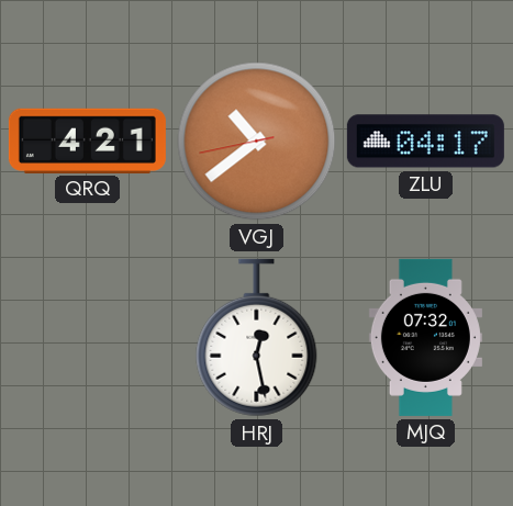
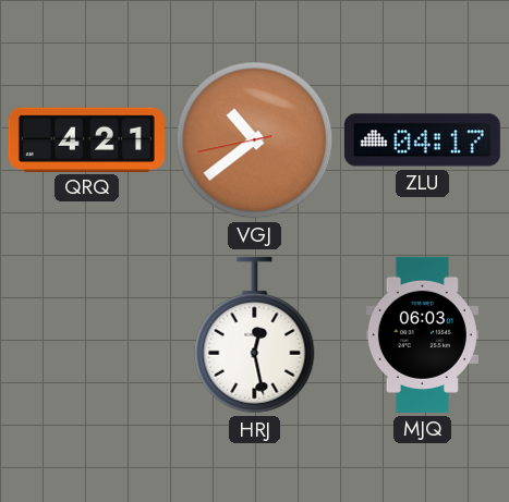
MJQ: 07:32 -> 06:03 (422, 334)
